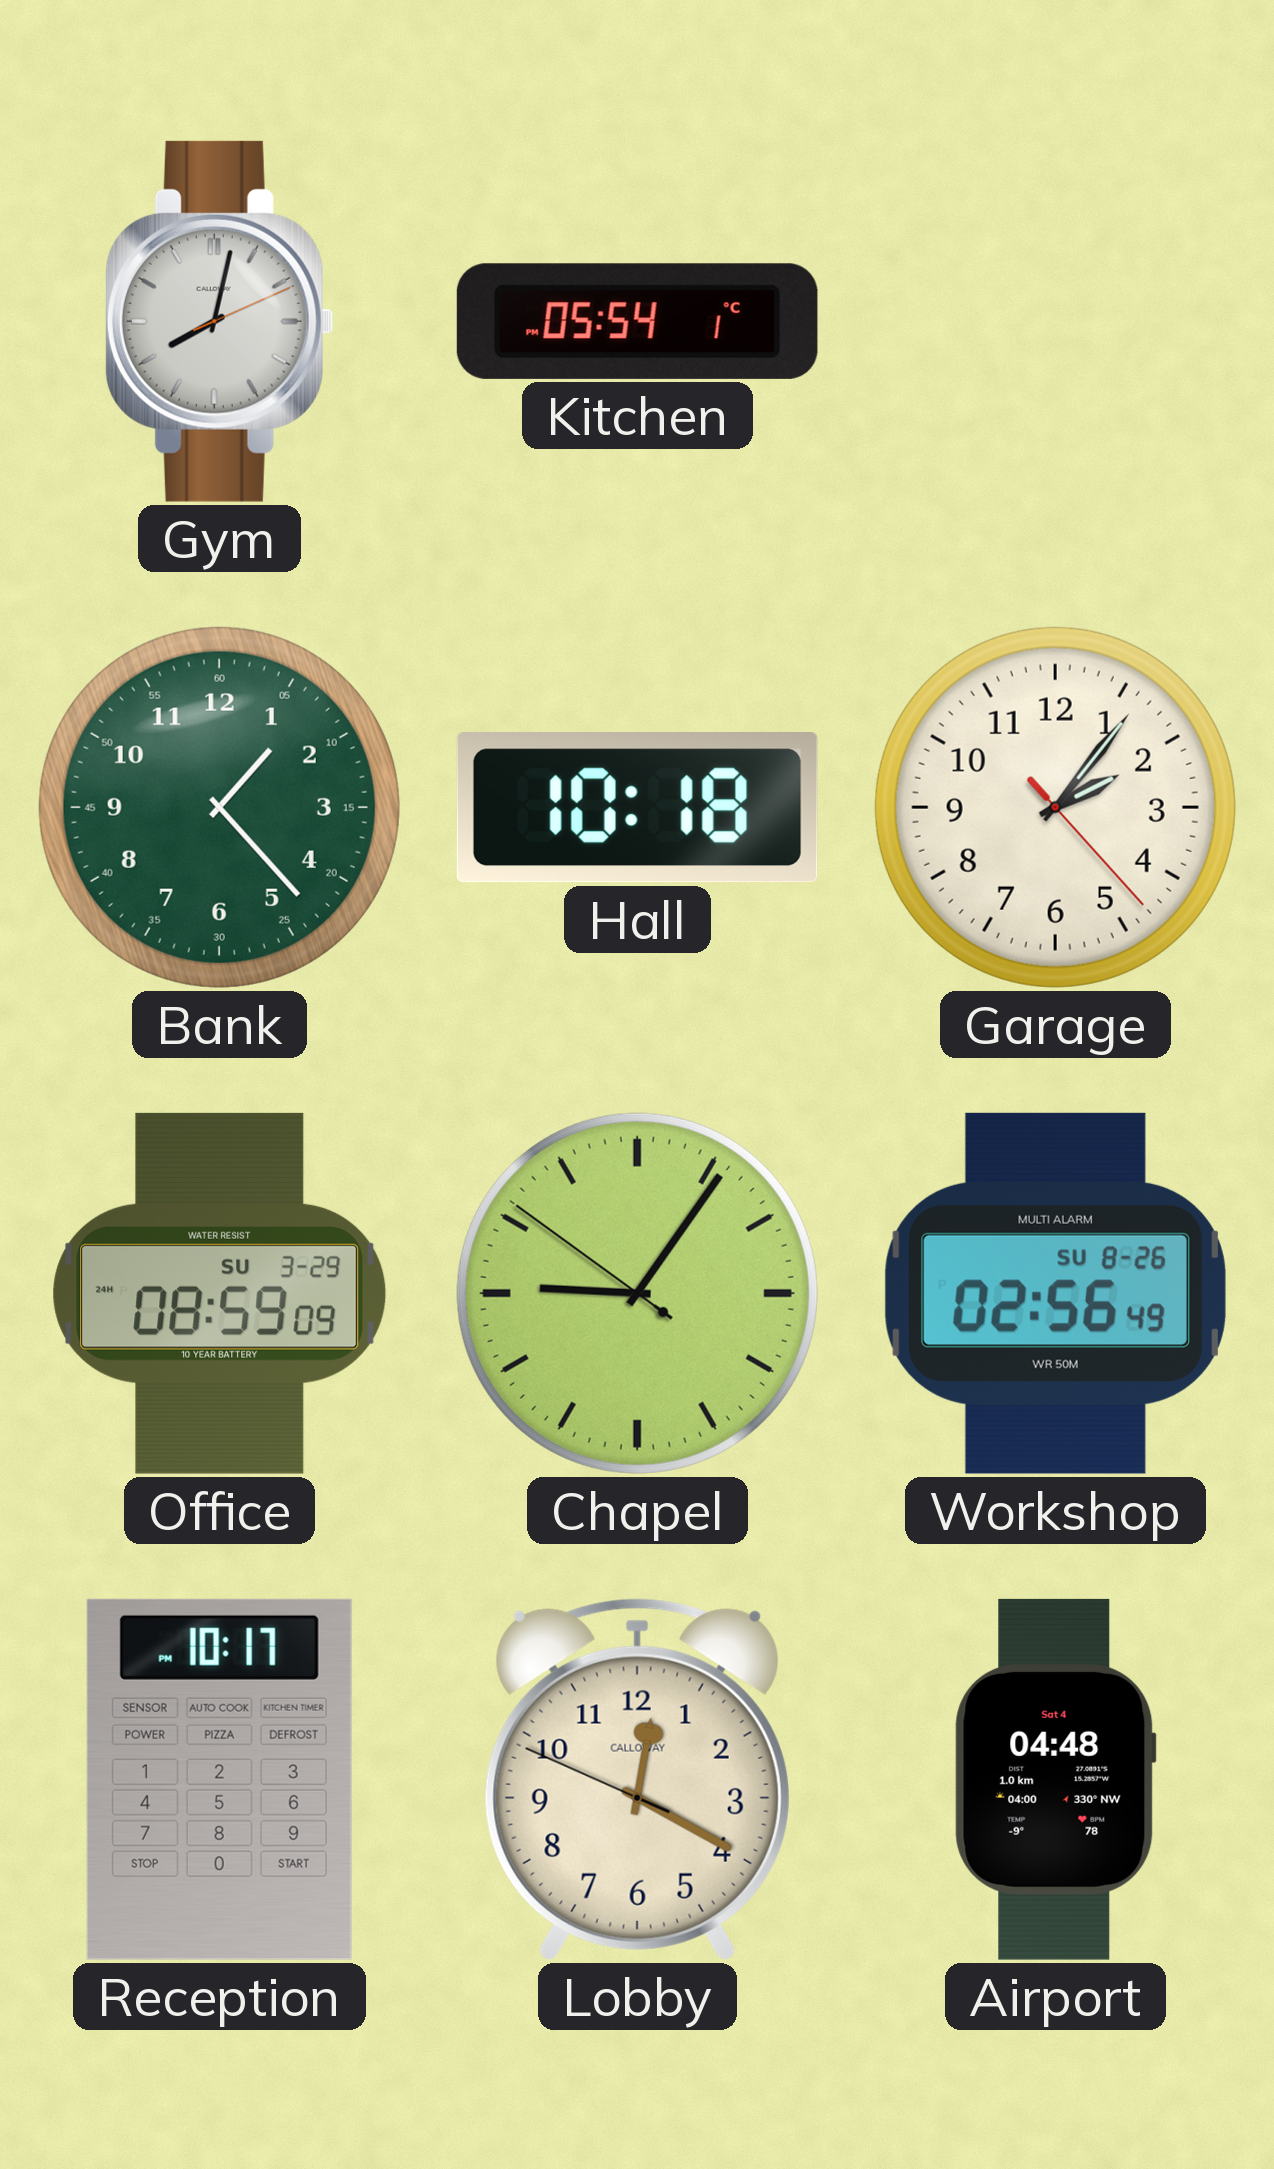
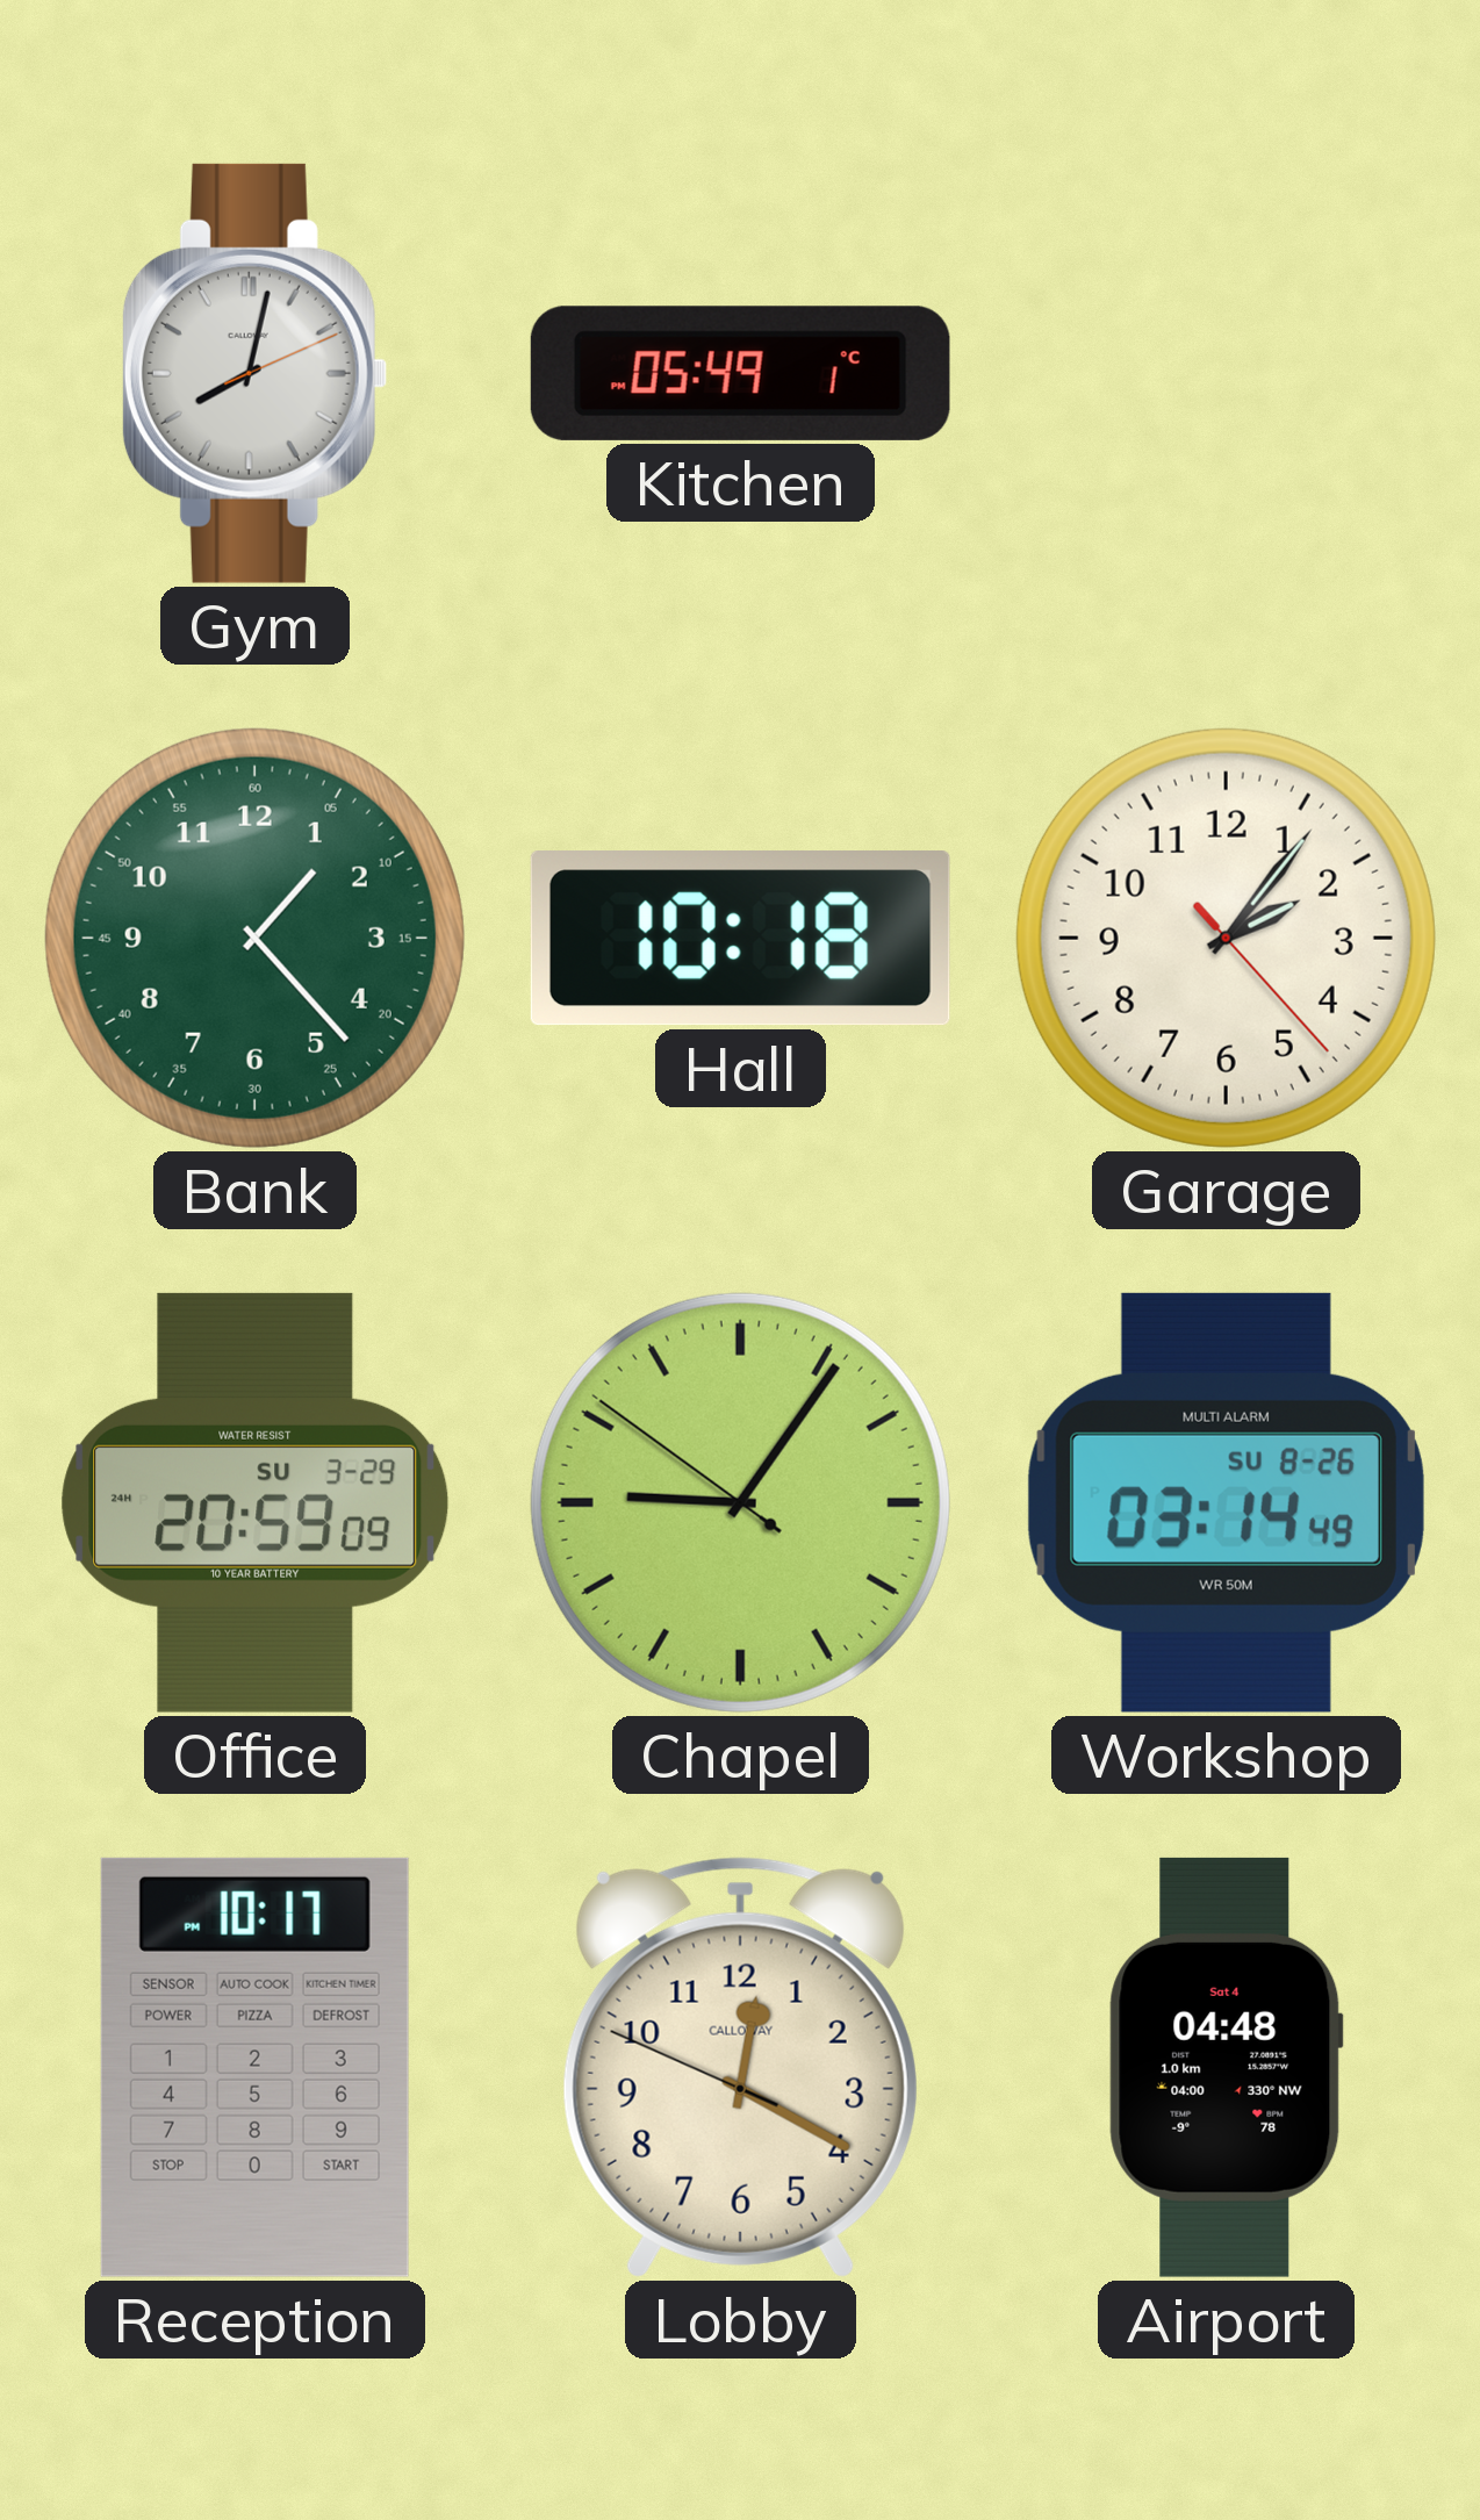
Kitchen: 05:54 -> 05:49 (740, 373)
Office: 08:59 -> 20:59 (256, 1502)
Workshop: 02:56 -> 03:14 (1226, 1502)
